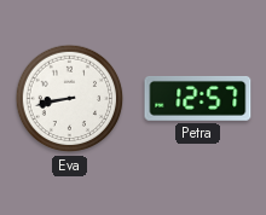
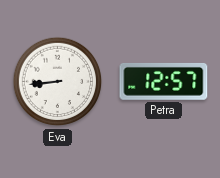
Eva: 8:43 -> 8:44 (58, 82)
